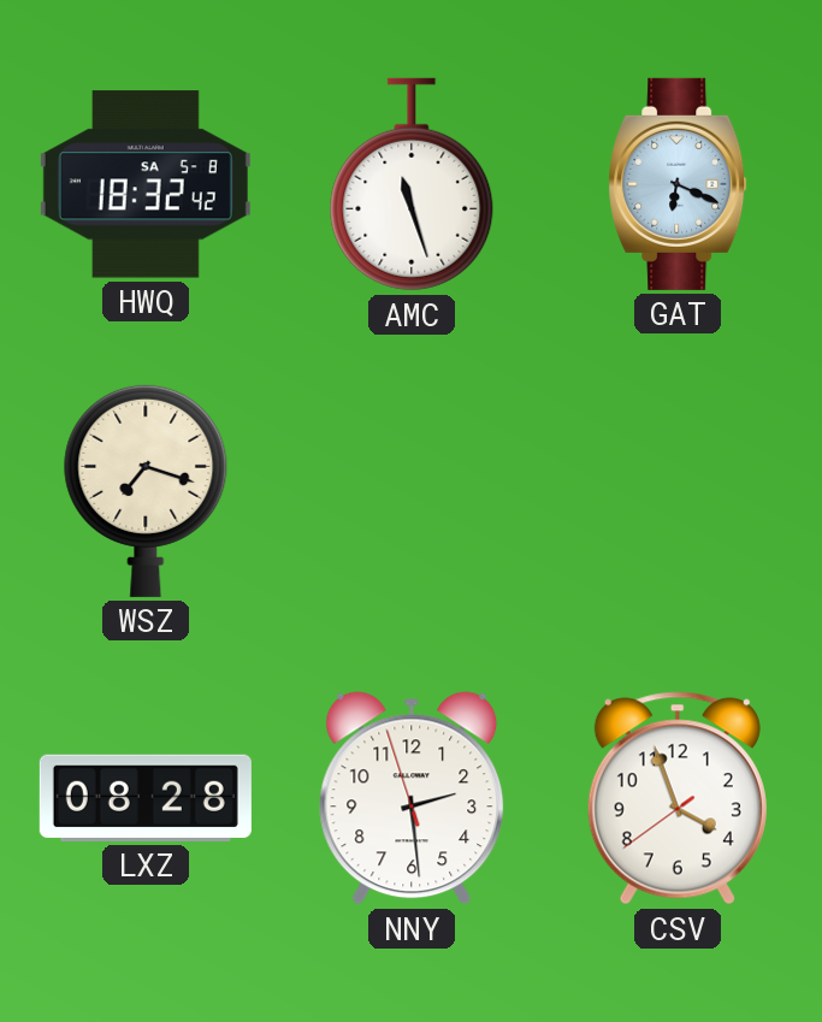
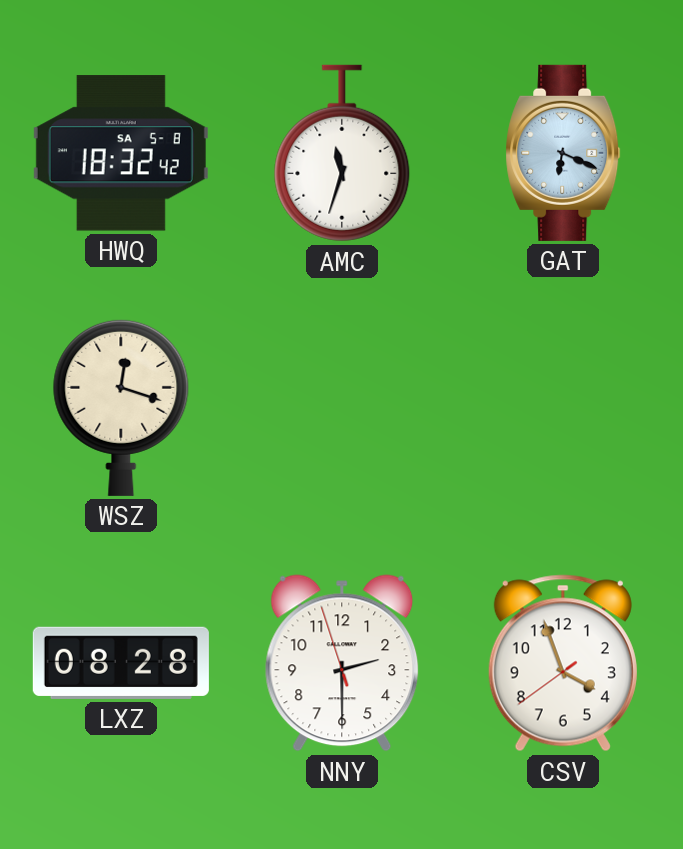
AMC: 11:27 -> 11:33 (342, 153)
WSZ: 7:18 -> 12:18 (121, 407)
NNY: 2:28 -> 2:29 (342, 663)
